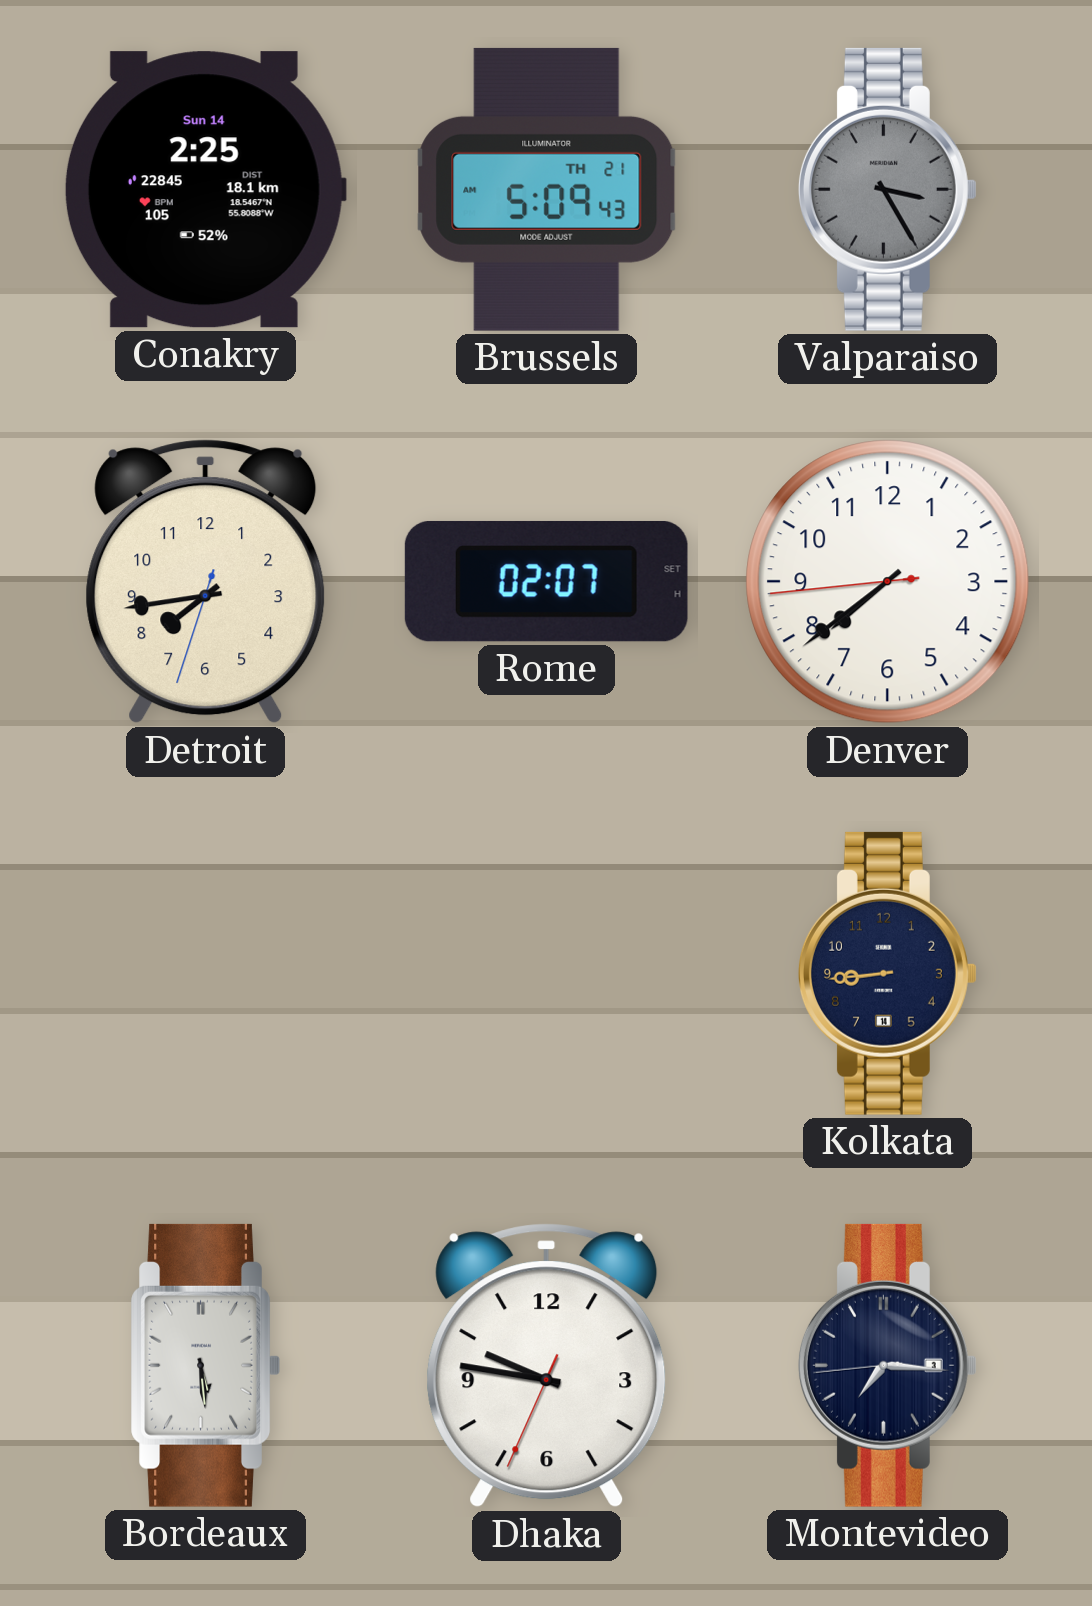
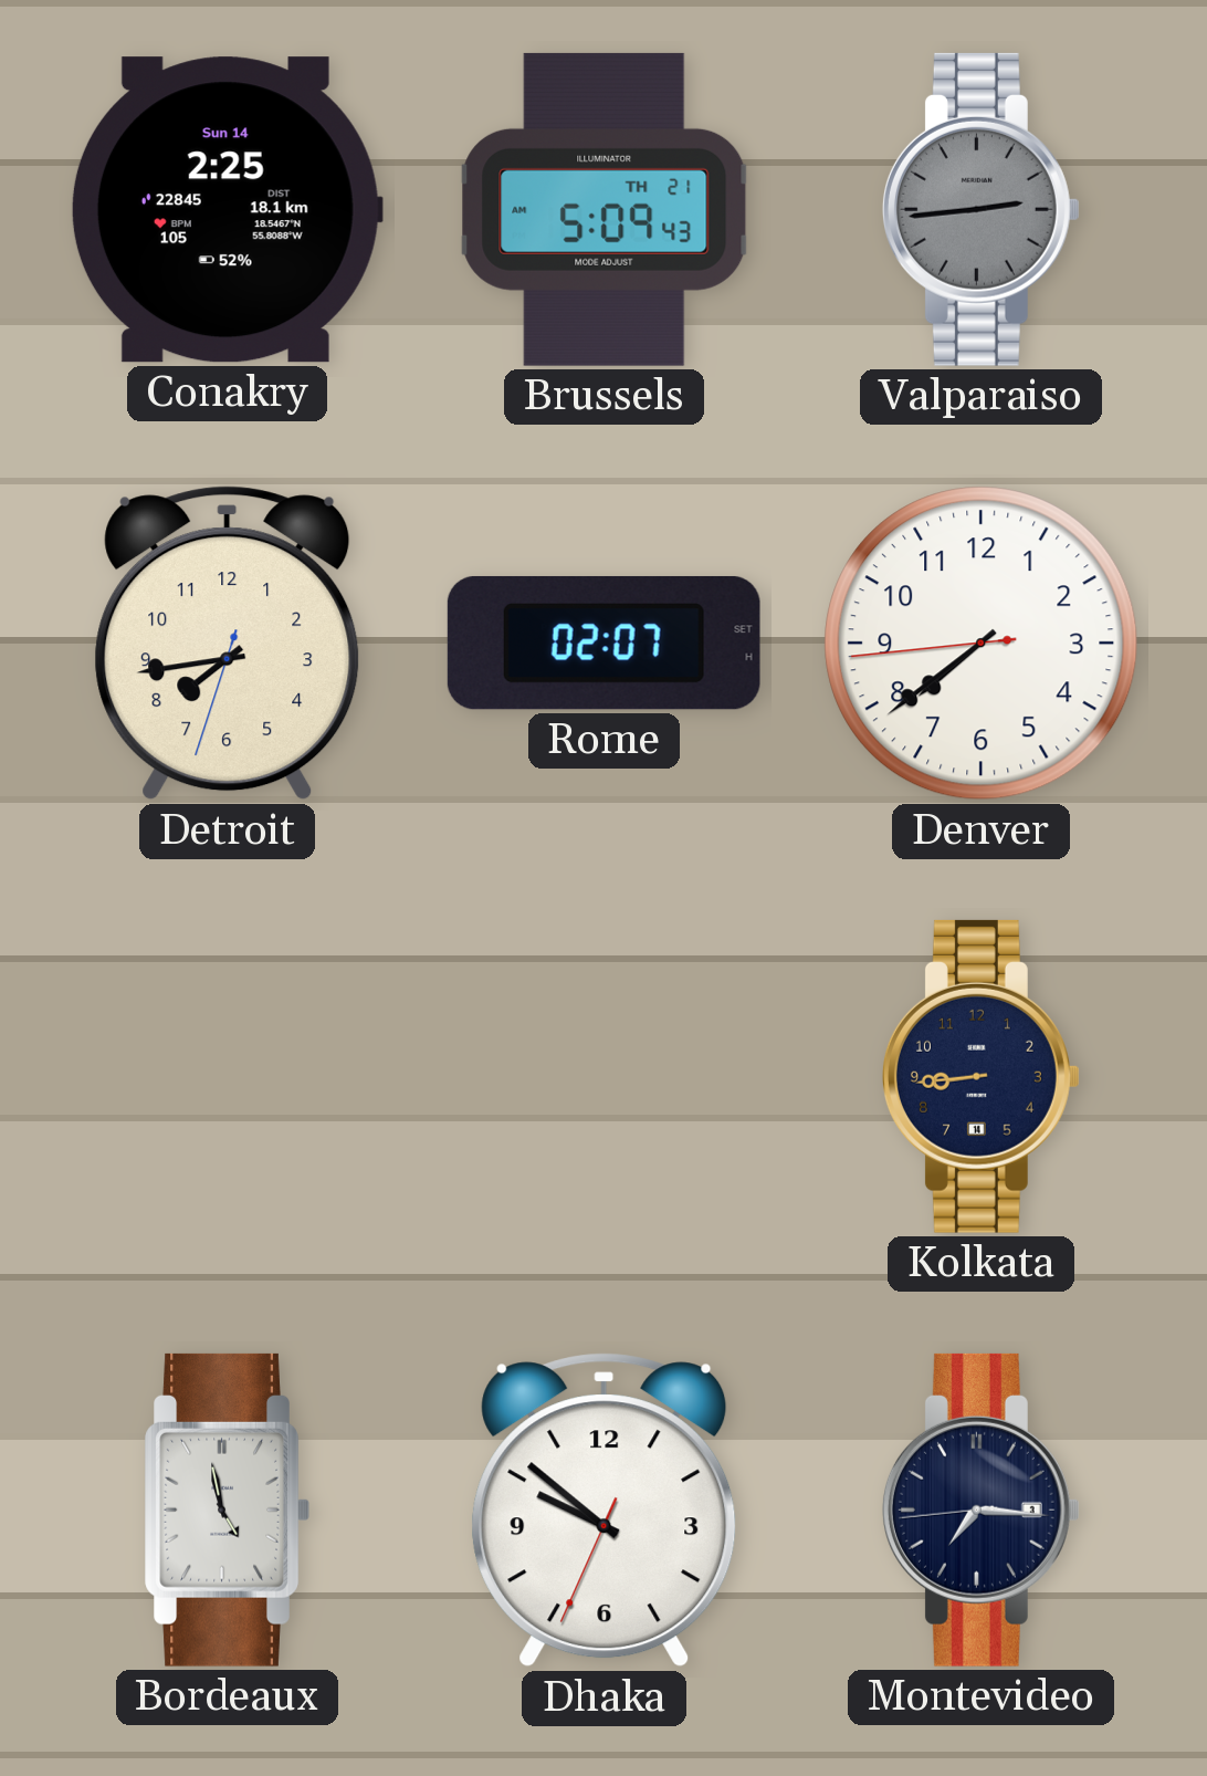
Valparaiso: 3:25 -> 2:44 (980, 209)
Bordeaux: 5:29 -> 4:58 (227, 1509)
Dhaka: 9:46 -> 9:51 (605, 1511)
